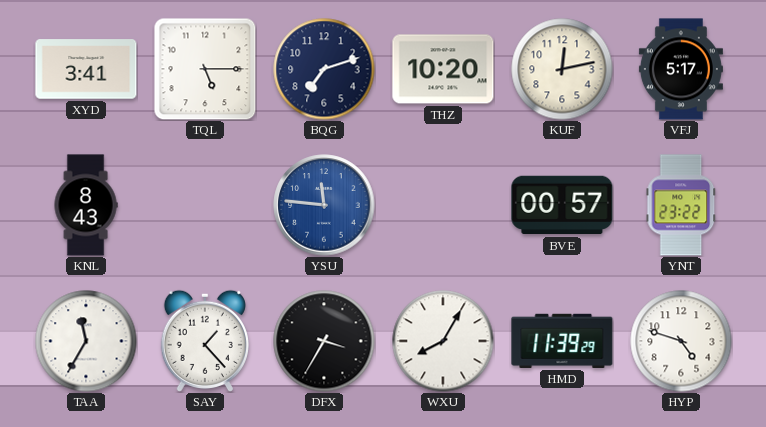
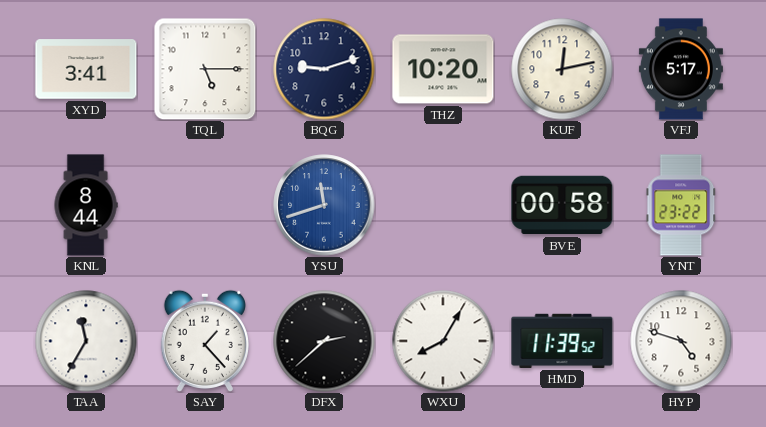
BQG: 7:12 -> 9:12 (324, 69)
KNL: 8:43 -> 8:44 (86, 205)
YSU: 11:46 -> 11:42 (324, 205)
BVE: 00:57 -> 00:58 (562, 205)
DFX: 3:35 -> 2:38 (324, 341)
HMD: 11:39:29 -> 11:39:52 (562, 341)
